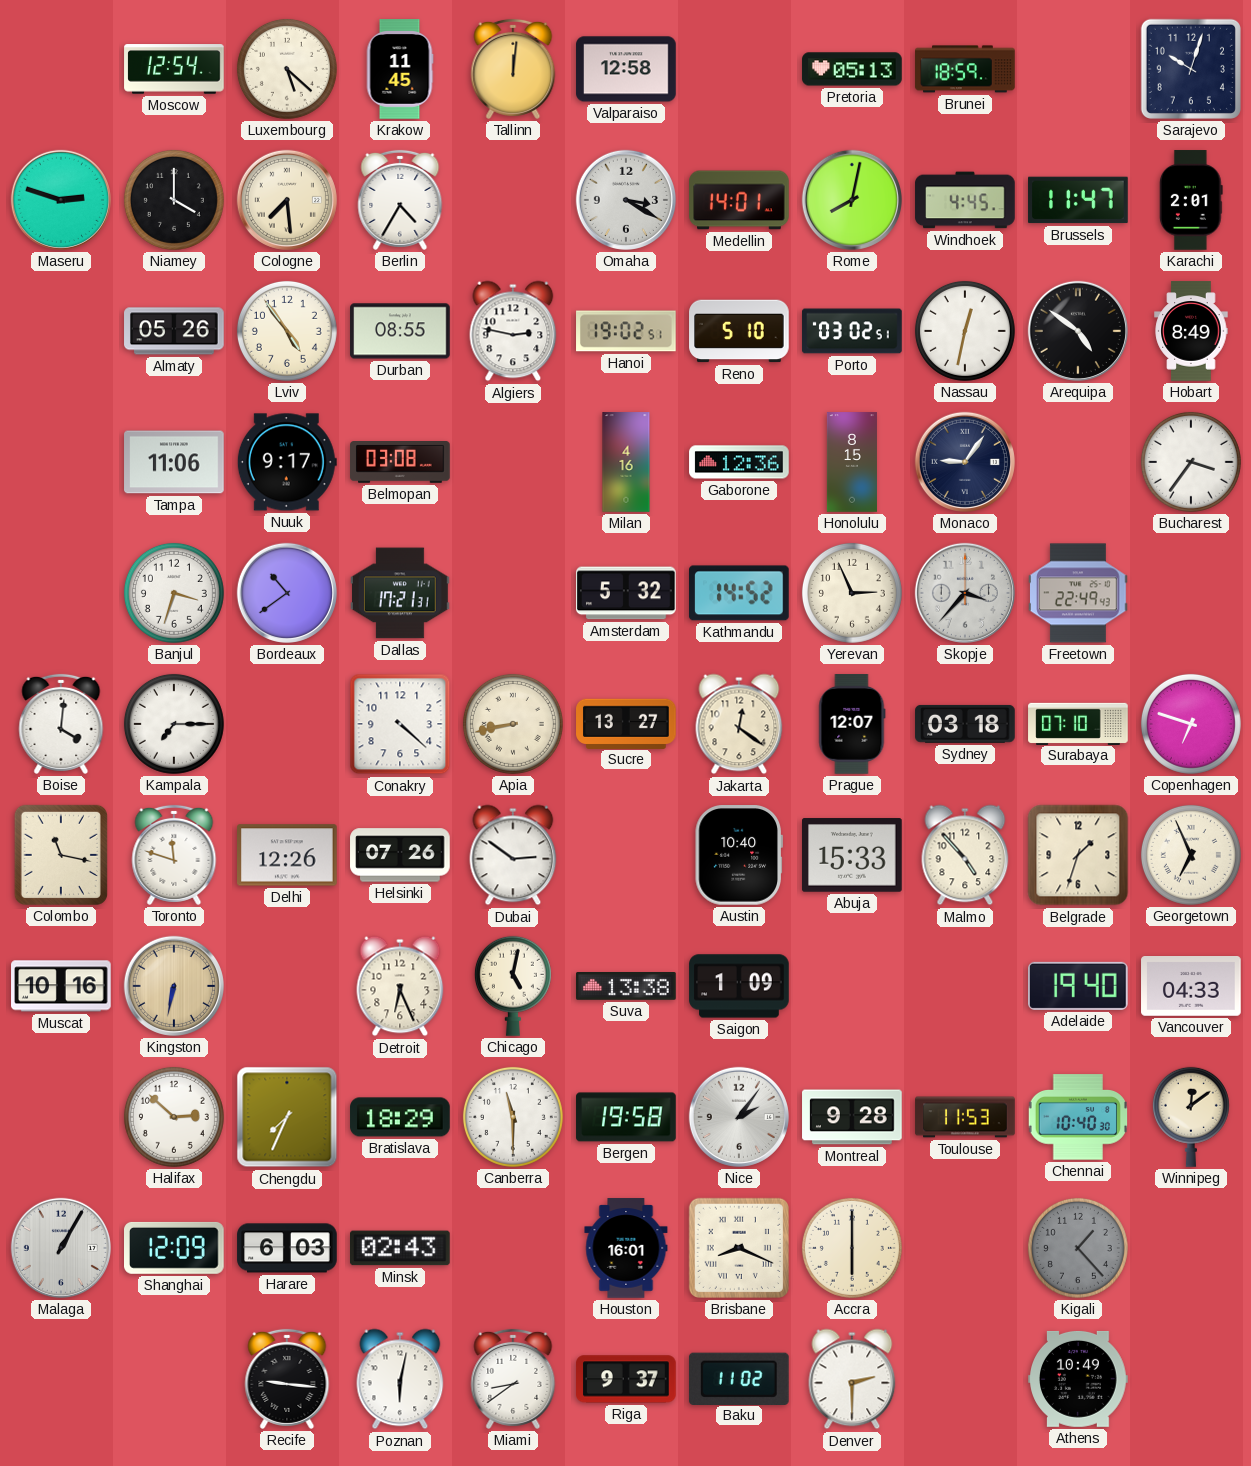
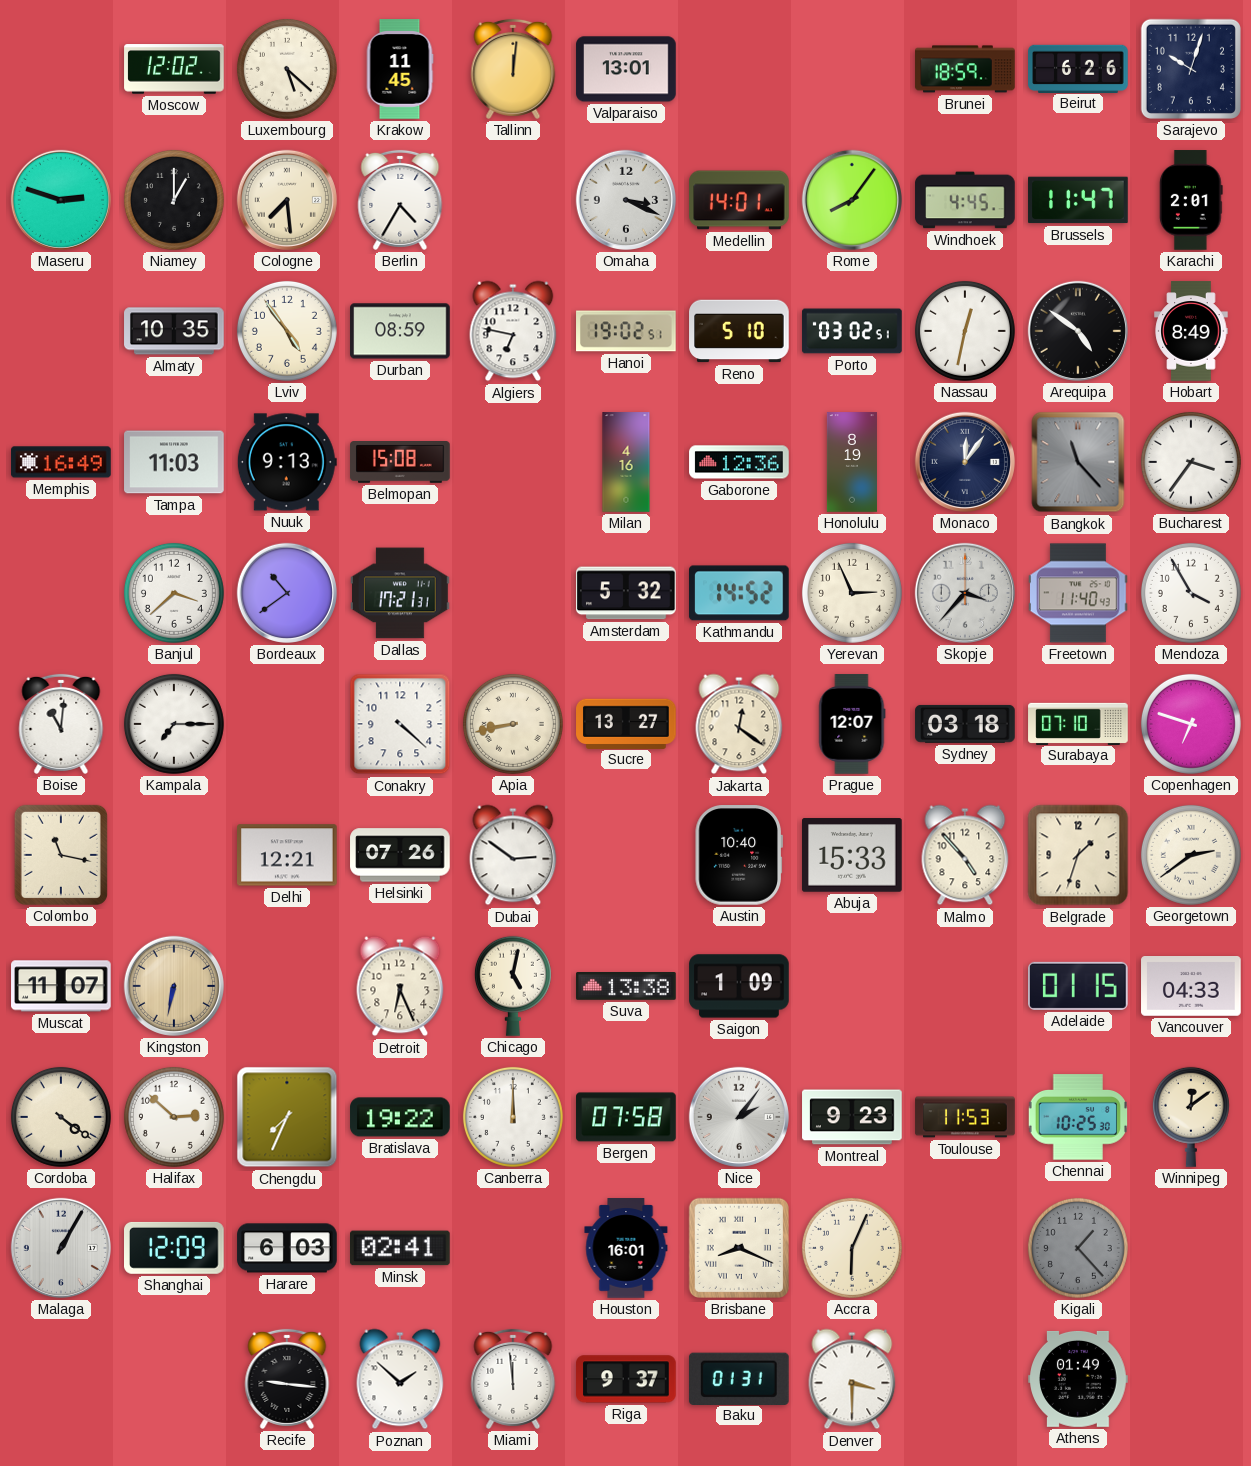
Moscow: 12:54 -> 12:02 (174, 69)
Valparaiso: 12:58 -> 13:01 (626, 69)
Pretoria: 05:13 -> none (852, 69)
Beirut: none -> 6:26 (1078, 68)
Niamey: 4:00 -> 1:00 (174, 200)
Omaha: 3:20 -> 3:19 (626, 200)
Rome: 8:02 -> 8:06 (852, 200)
Almaty: 05:26 -> 10:35 (174, 331)
Durban: 08:55 -> 08:59 (400, 331)
Algiers: 2:47 -> 6:47 (513, 331)
Memphis: none -> 16:49 (61, 462)
Tampa: 11:06 -> 11:03 (174, 462)
Nuuk: 9:17 -> 9:13 (287, 462)
Belmopan: 03:08 -> 15:08 (400, 463)
Honolulu: 8:15 -> 8:19 (852, 462)
Monaco: 9:06 -> 12:06 (965, 462)
Bangkok: none -> 11:23 (1078, 462)
Banjul: 3:33 -> 3:38 (174, 593)
Freetown: 22:49 -> 11:40 (1078, 593)
Mendoza: none -> 3:55 (1191, 593)
Boise: 4:01 -> 11:01 (61, 724)
Toronto: 11:48 -> none (174, 855)
Delhi: 12:26 -> 12:21 (287, 855)
Georgetown: 6:56 -> 2:39 (1191, 855)
Muscat: 10:16 -> 11:07 (61, 986)
Adelaide: 19:40 -> 01:15 (1079, 986)
Cordoba: none -> 4:21 (61, 1117)
Bratislava: 18:29 -> 19:22 (400, 1117)
Canberra: 11:30 -> 12:00 (513, 1117)
Bergen: 19:58 -> 07:58 (626, 1117)
Montreal: 9:28 -> 9:23 (852, 1117)
Chennai: 10:40 -> 10:25 (1077, 1117)
Minsk: 02:43 -> 02:41 (401, 1248)
Accra: 6:00 -> 6:04 (852, 1248)
Poznan: 6:02 -> 1:52 (400, 1379)
Miami: 8:39 -> 11:59 (513, 1379)
Baku: 11:02 -> 01:31 (739, 1378)
Denver: 2:30 -> 3:30 (852, 1379)
Athens: 10:49 -> 01:49 (1078, 1379)
